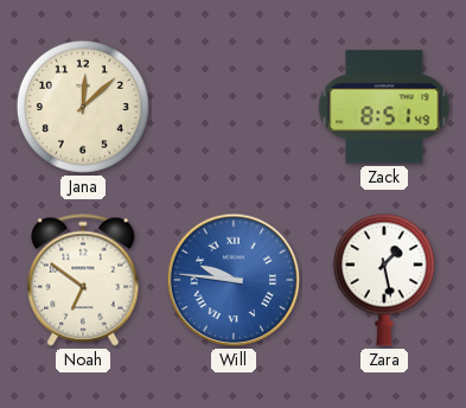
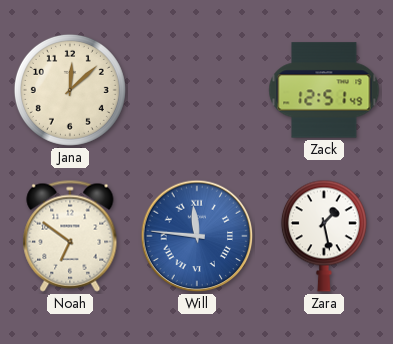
Zack: 8:51 -> 12:51 (324, 90)
Will: 9:46 -> 11:46 (197, 236)
